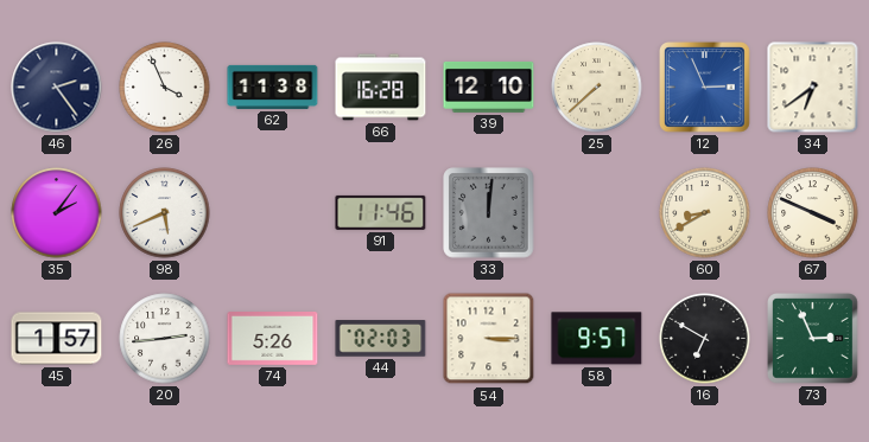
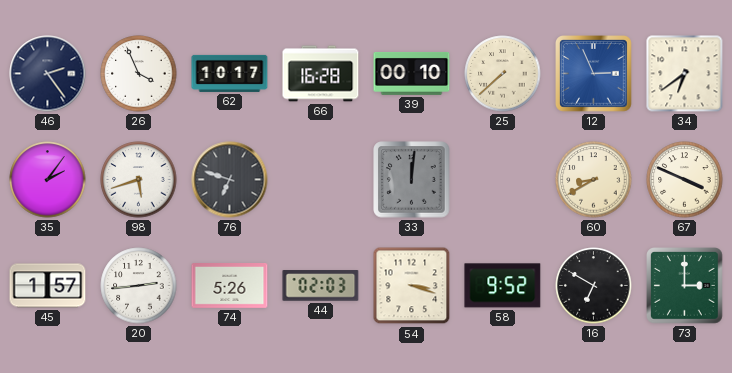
62: 11:38 -> 10:17 (230, 73)
39: 12:10 -> 00:10 (412, 73)
98: 5:41 -> 5:42 (139, 180)
76: none -> 6:48 (230, 180)
91: 11:46 -> none (381, 212)
54: 3:15 -> 3:18 (412, 286)
58: 9:57 -> 9:52 (503, 286)
73: 2:56 -> 3:00 (685, 286)
